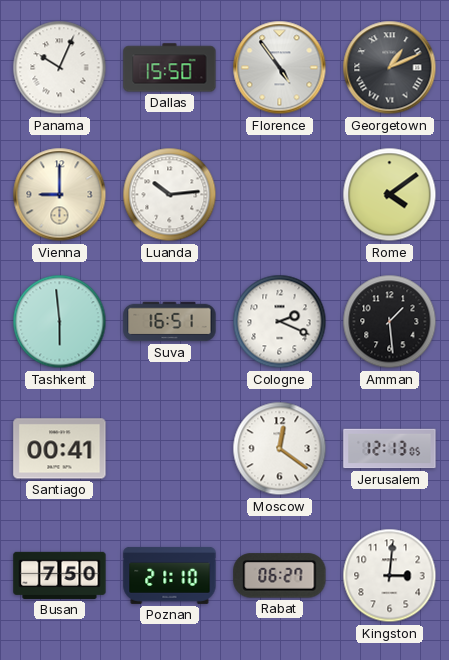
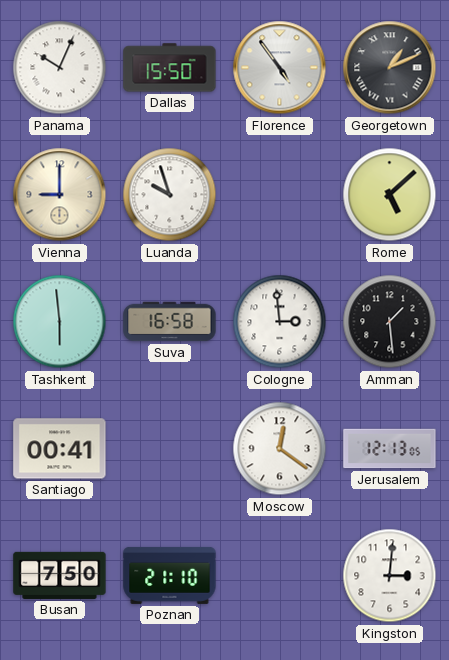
Luanda: 10:14 -> 9:57 (170, 195)
Rome: 4:09 -> 5:08 (390, 195)
Suva: 16:51 -> 16:58 (170, 322)
Cologne: 2:19 -> 2:59 (280, 322)
Rabat: 06:27 -> none (280, 576)
